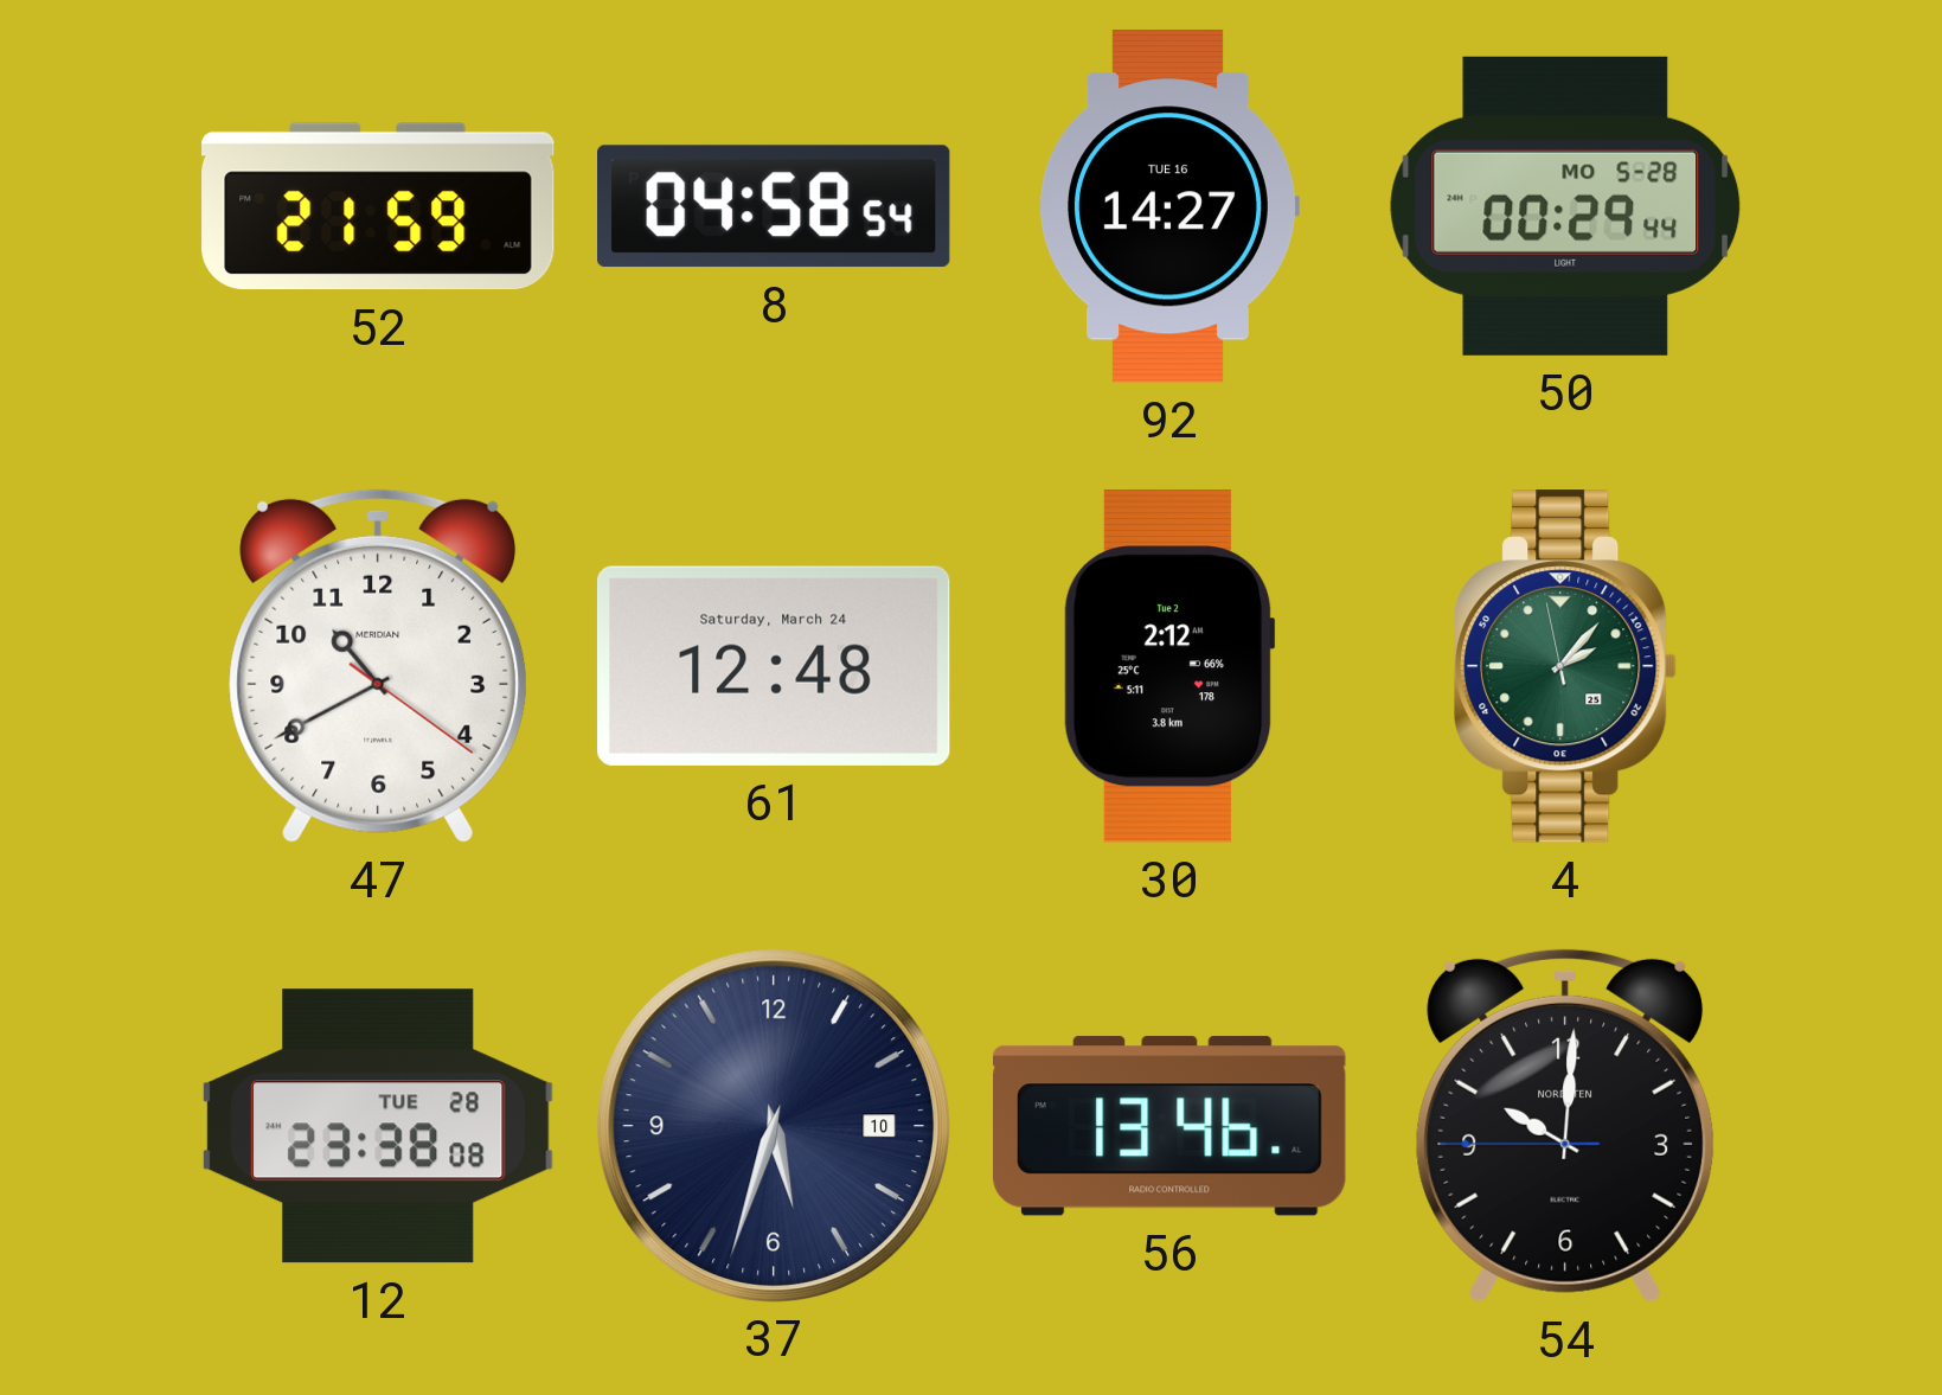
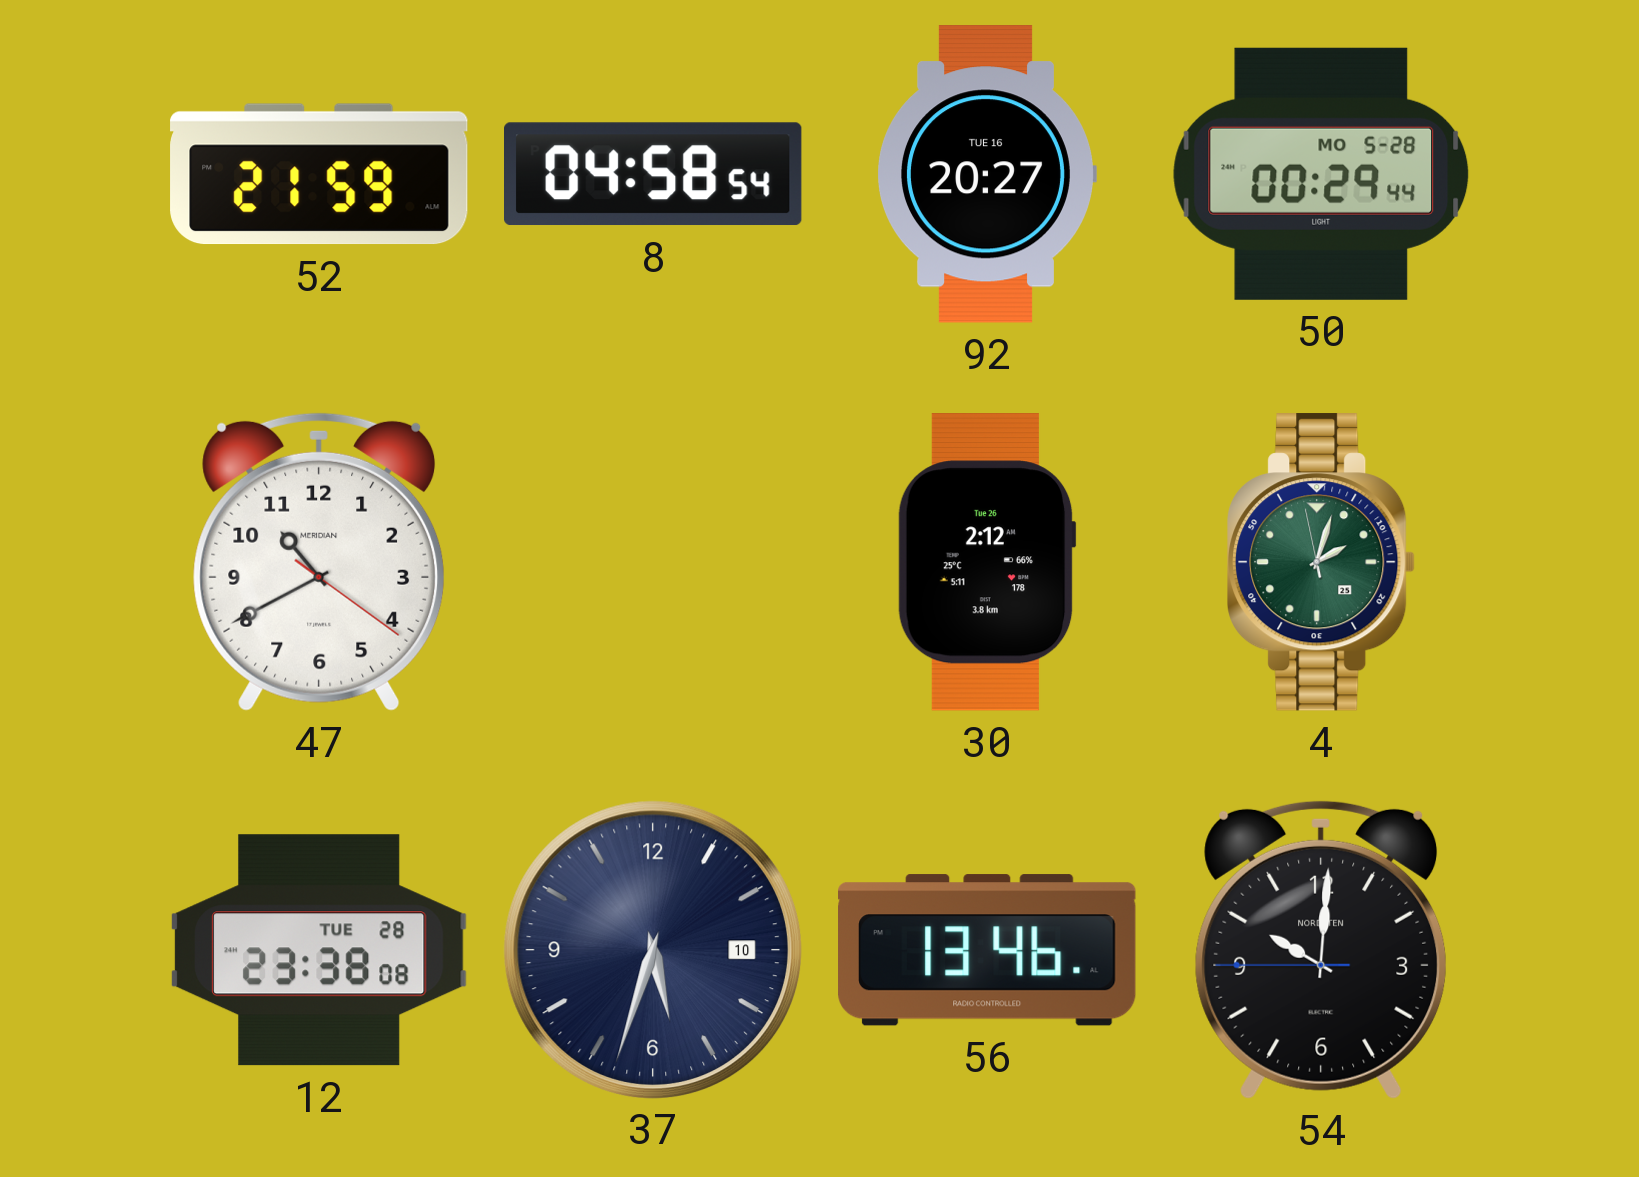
92: 14:27 -> 20:27 (987, 174)
61: 12:48 -> none (774, 666)
30 date: Tue 2 -> Tue 26 (987, 562)
4: 2:06 -> 2:02 (1321, 562)
